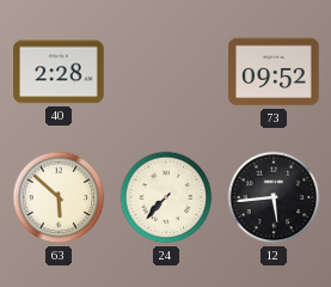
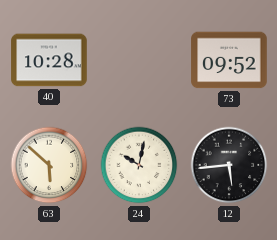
40: 2:28 -> 10:28 (49, 60)
24: 7:37 -> 10:02 (139, 165)
